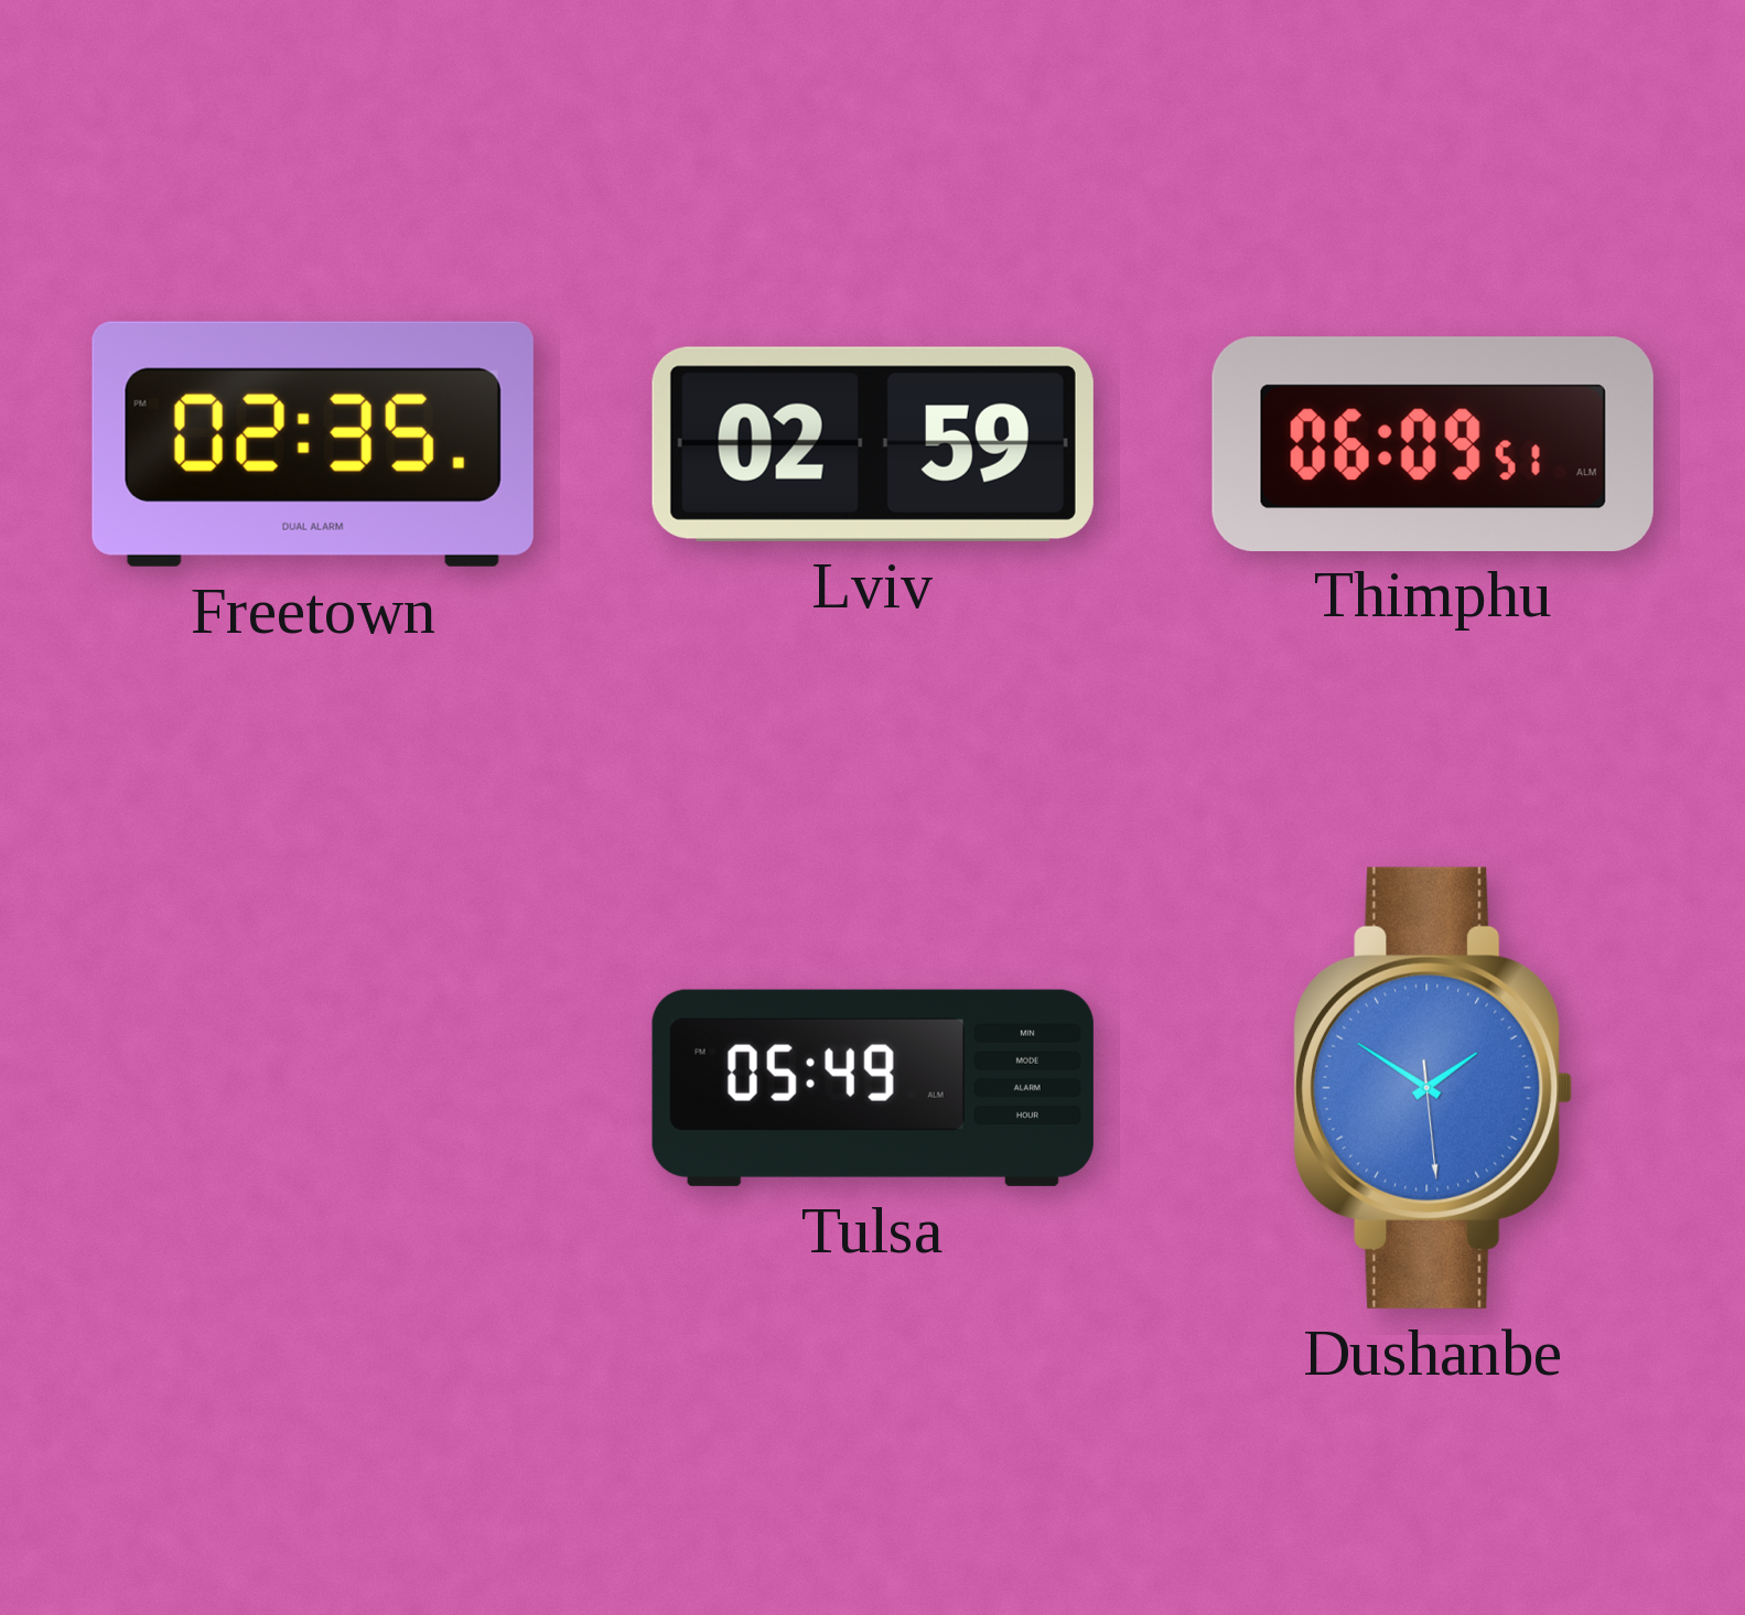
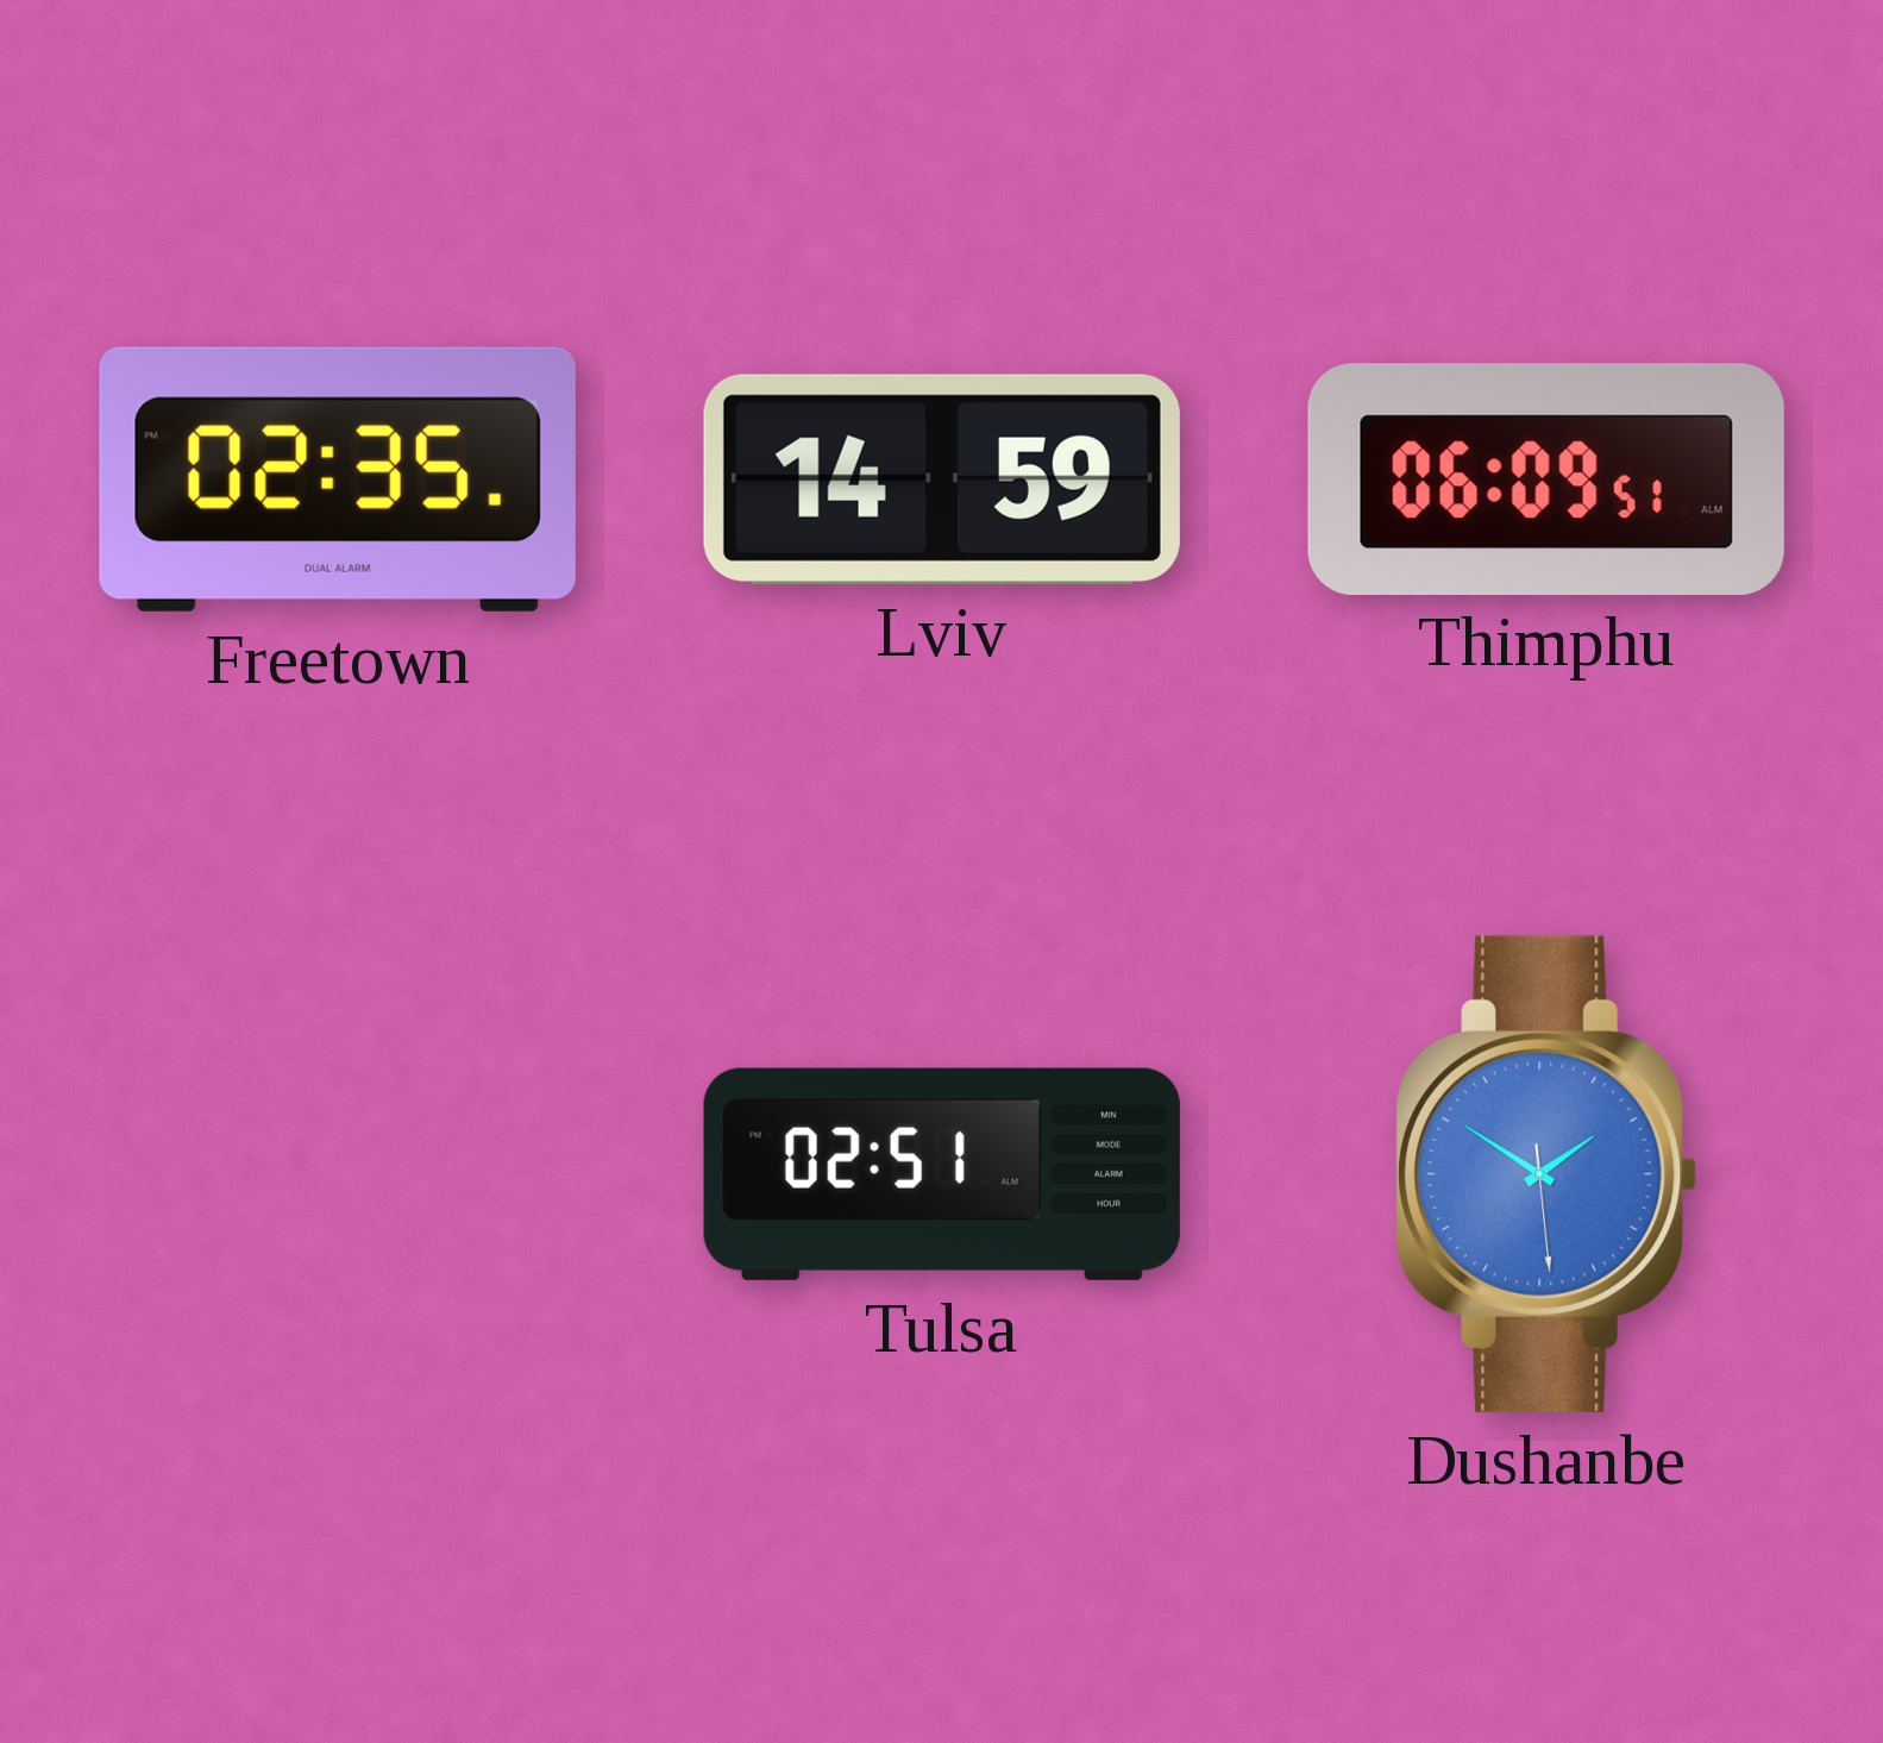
Lviv: 02:59 -> 14:59 (942, 479)
Tulsa: 05:49 -> 02:51 (942, 1174)
